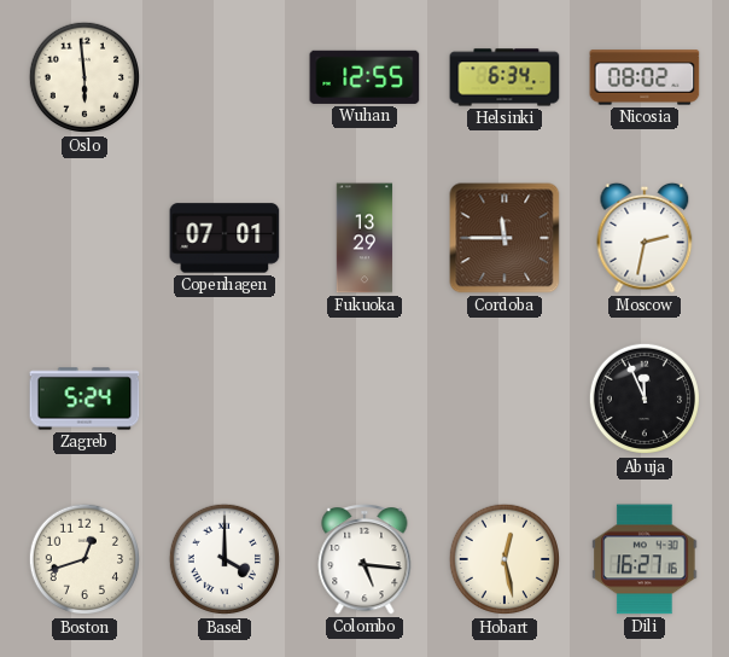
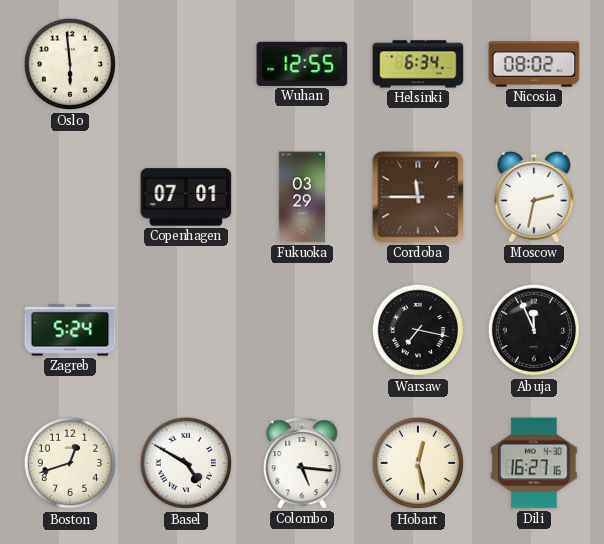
Fukuoka: 13:29 -> 03:29 (302, 197)
Warsaw: none -> 7:17 (417, 330)
Basel: 4:00 -> 4:50 (185, 463)
